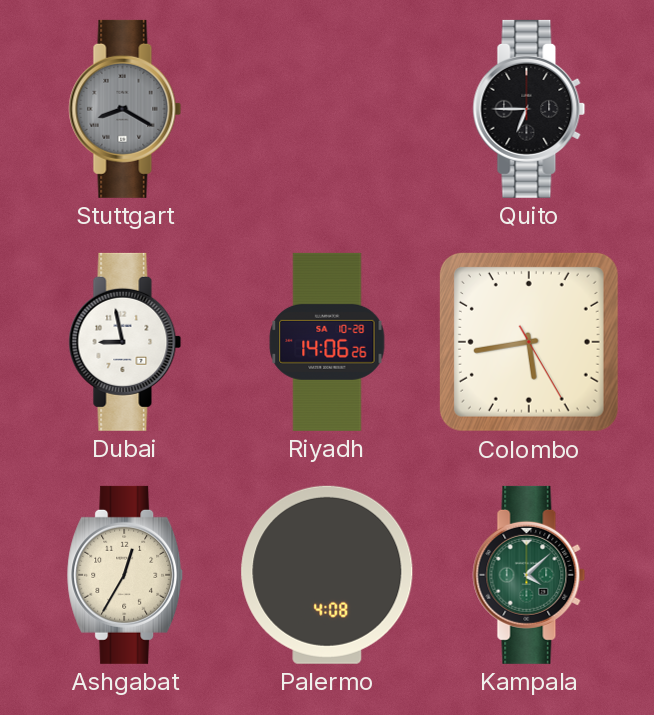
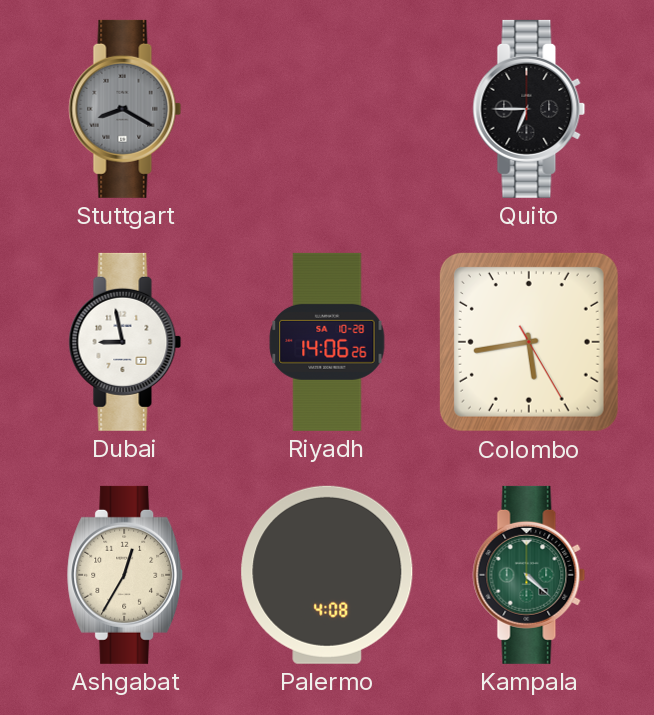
Kampala: 4:08 -> 4:22 (529, 575)
